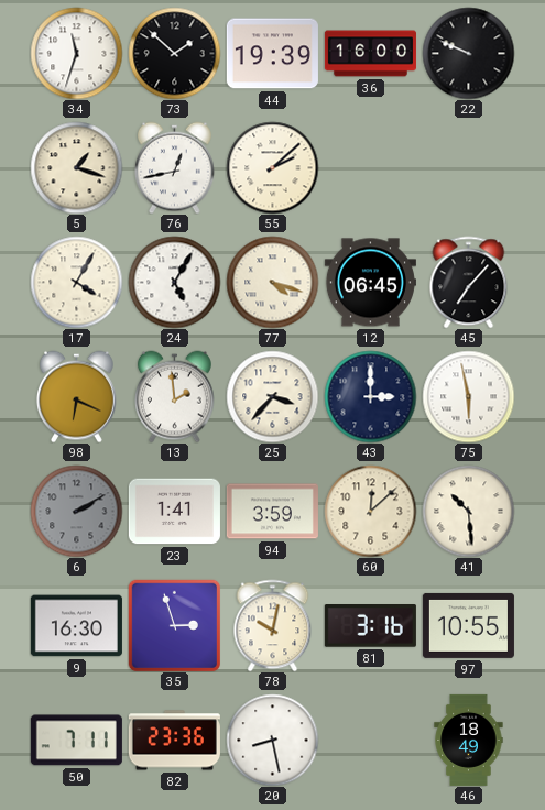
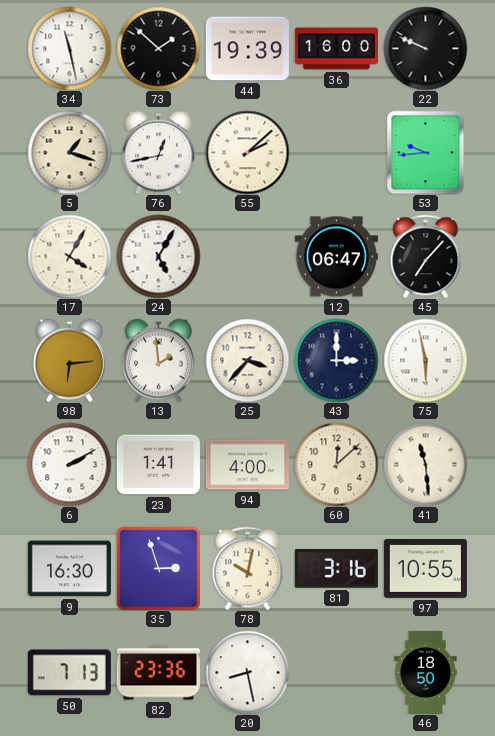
34: 11:33 -> 11:28 (69, 48)
53: none -> 9:44 (426, 152)
77: 4:18 -> none (272, 282)
12: 06:45 -> 06:47 (336, 257)
98: 6:19 -> 6:14 (69, 360)
6 dial: grey -> white (69, 464)
94: 3:59 -> 4:00 (247, 465)
41: 10:29 -> 11:29 (425, 464)
50: 7:11 -> 7:13 (69, 673)
46: 18:49 -> 18:50 (426, 672)
